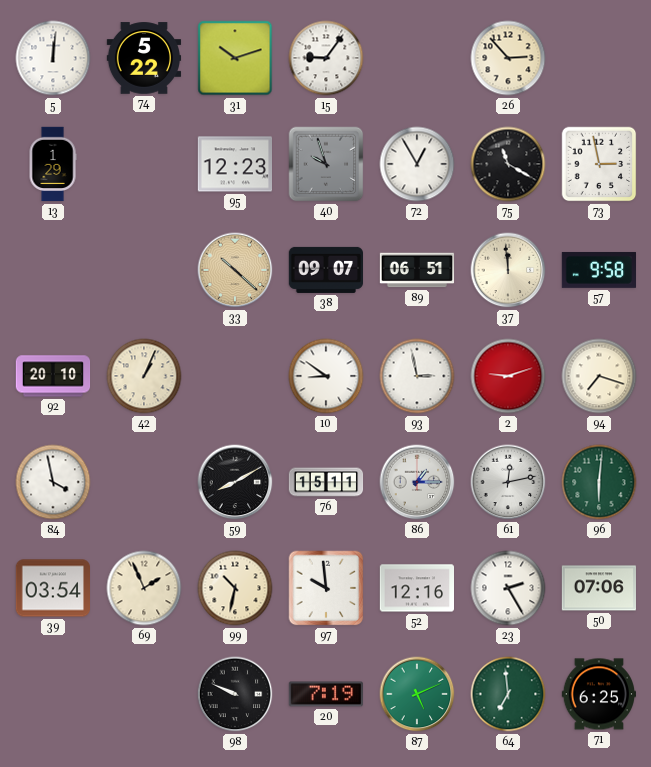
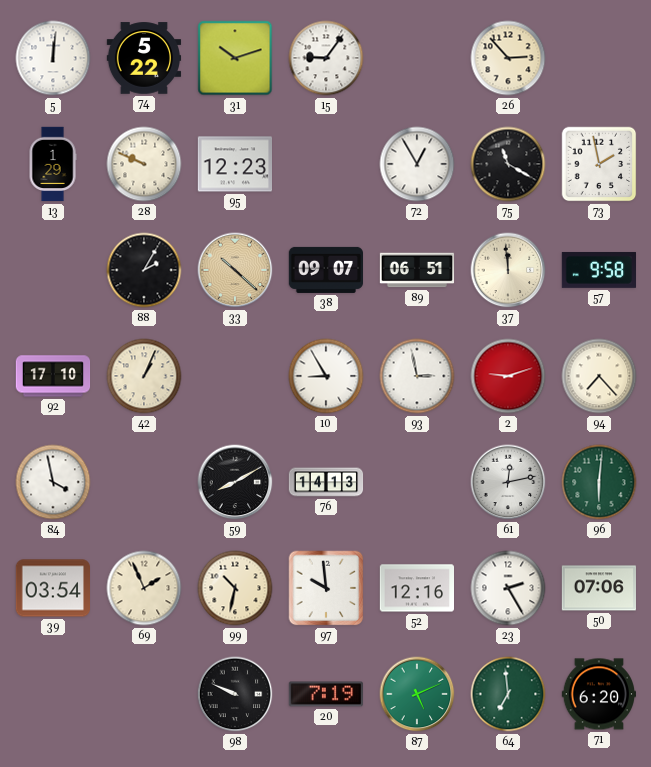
28: none -> 9:49 (144, 164)
40: 9:57 -> none (326, 164)
73: 2:58 -> 1:58 (599, 164)
88: none -> 2:05 (144, 270)
92: 20:10 -> 17:10 (53, 376)
10: 8:51 -> 8:55 (326, 376)
94: 7:18 -> 7:23 (599, 376)
76: 15:11 -> 14:13 (326, 482)
86: 1:15 -> none (417, 482)
71: 6:25 -> 6:20 (598, 694)
